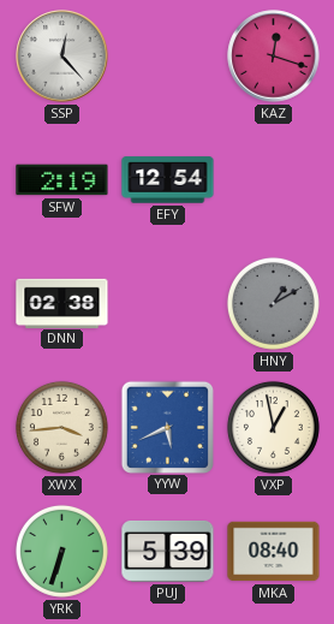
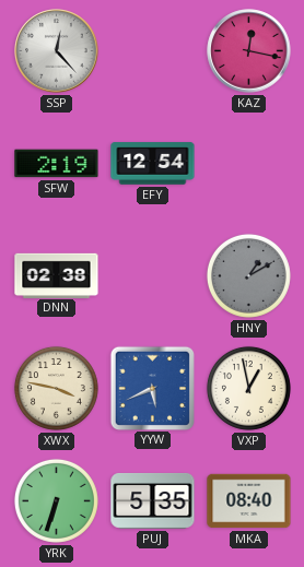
KAZ: 12:18 -> 12:17 (249, 51)
XWX: 3:44 -> 3:47 (56, 388)
PUJ: 5:39 -> 5:35 (153, 500)
